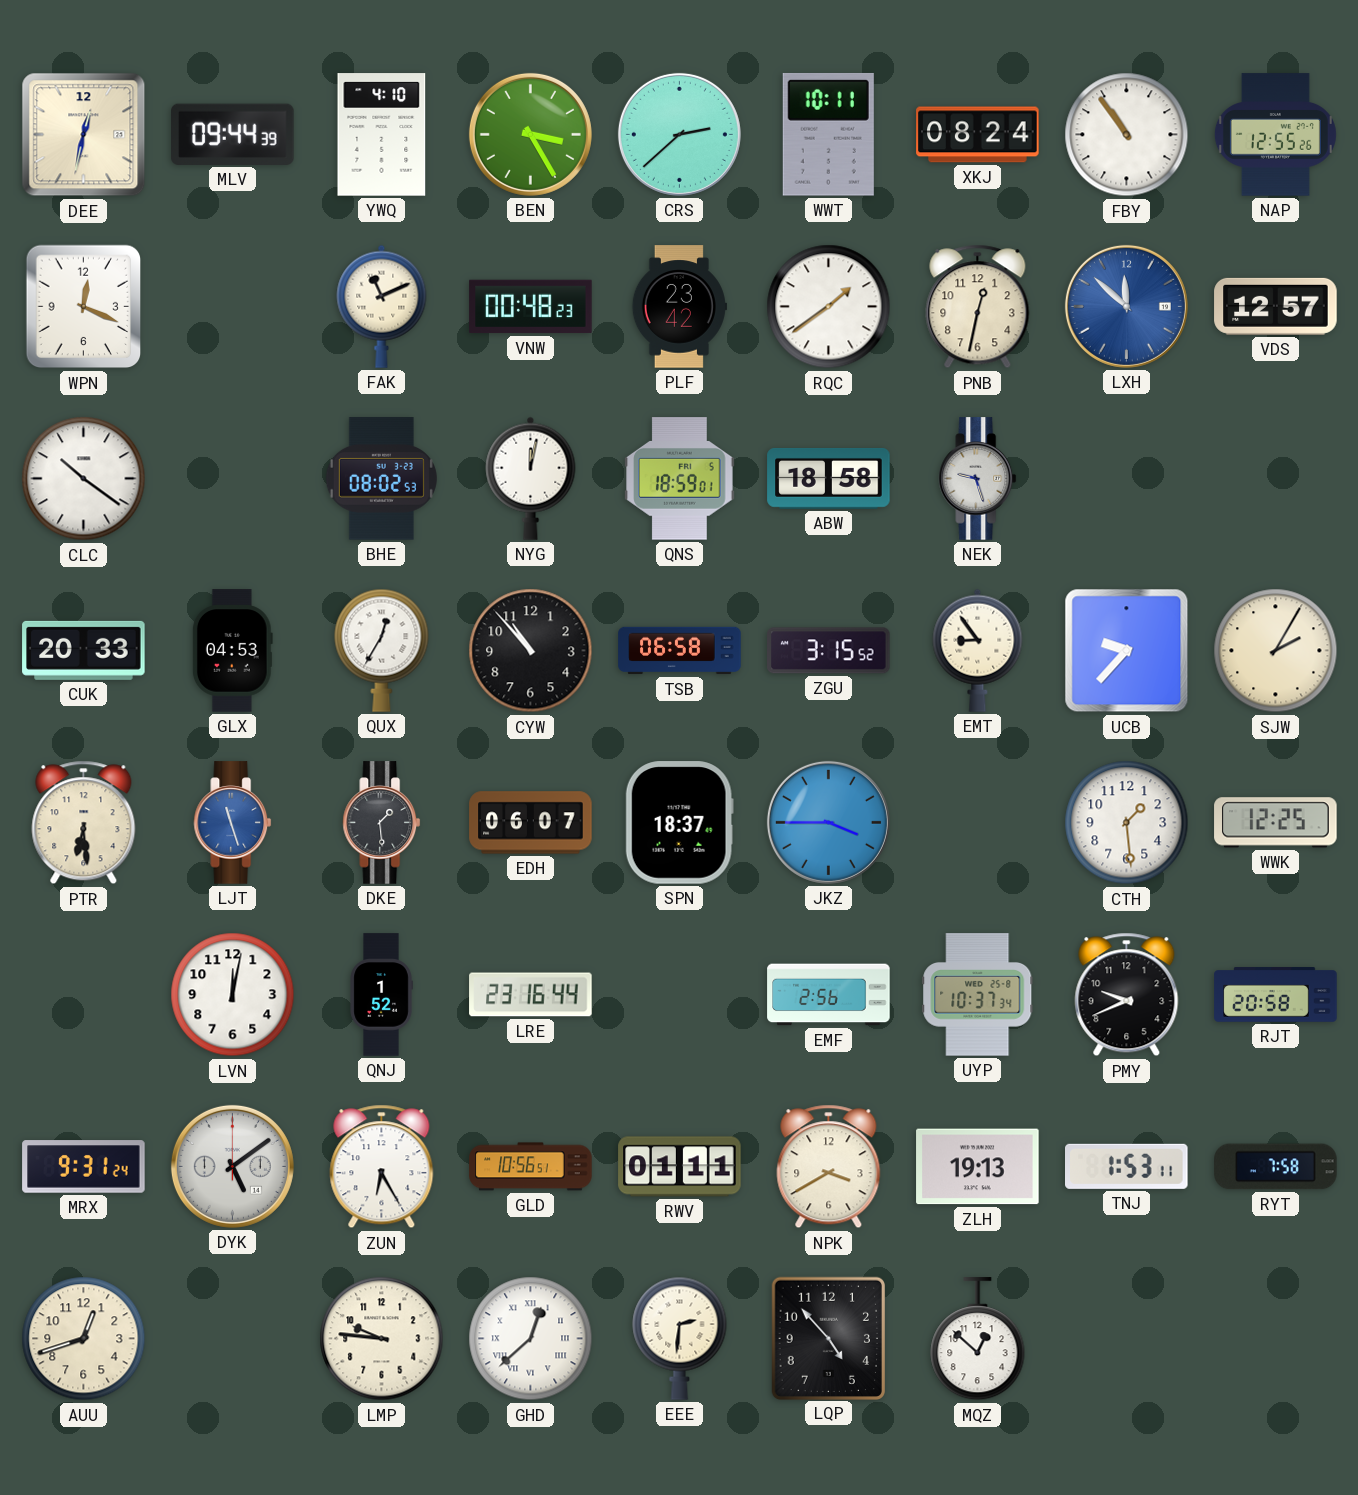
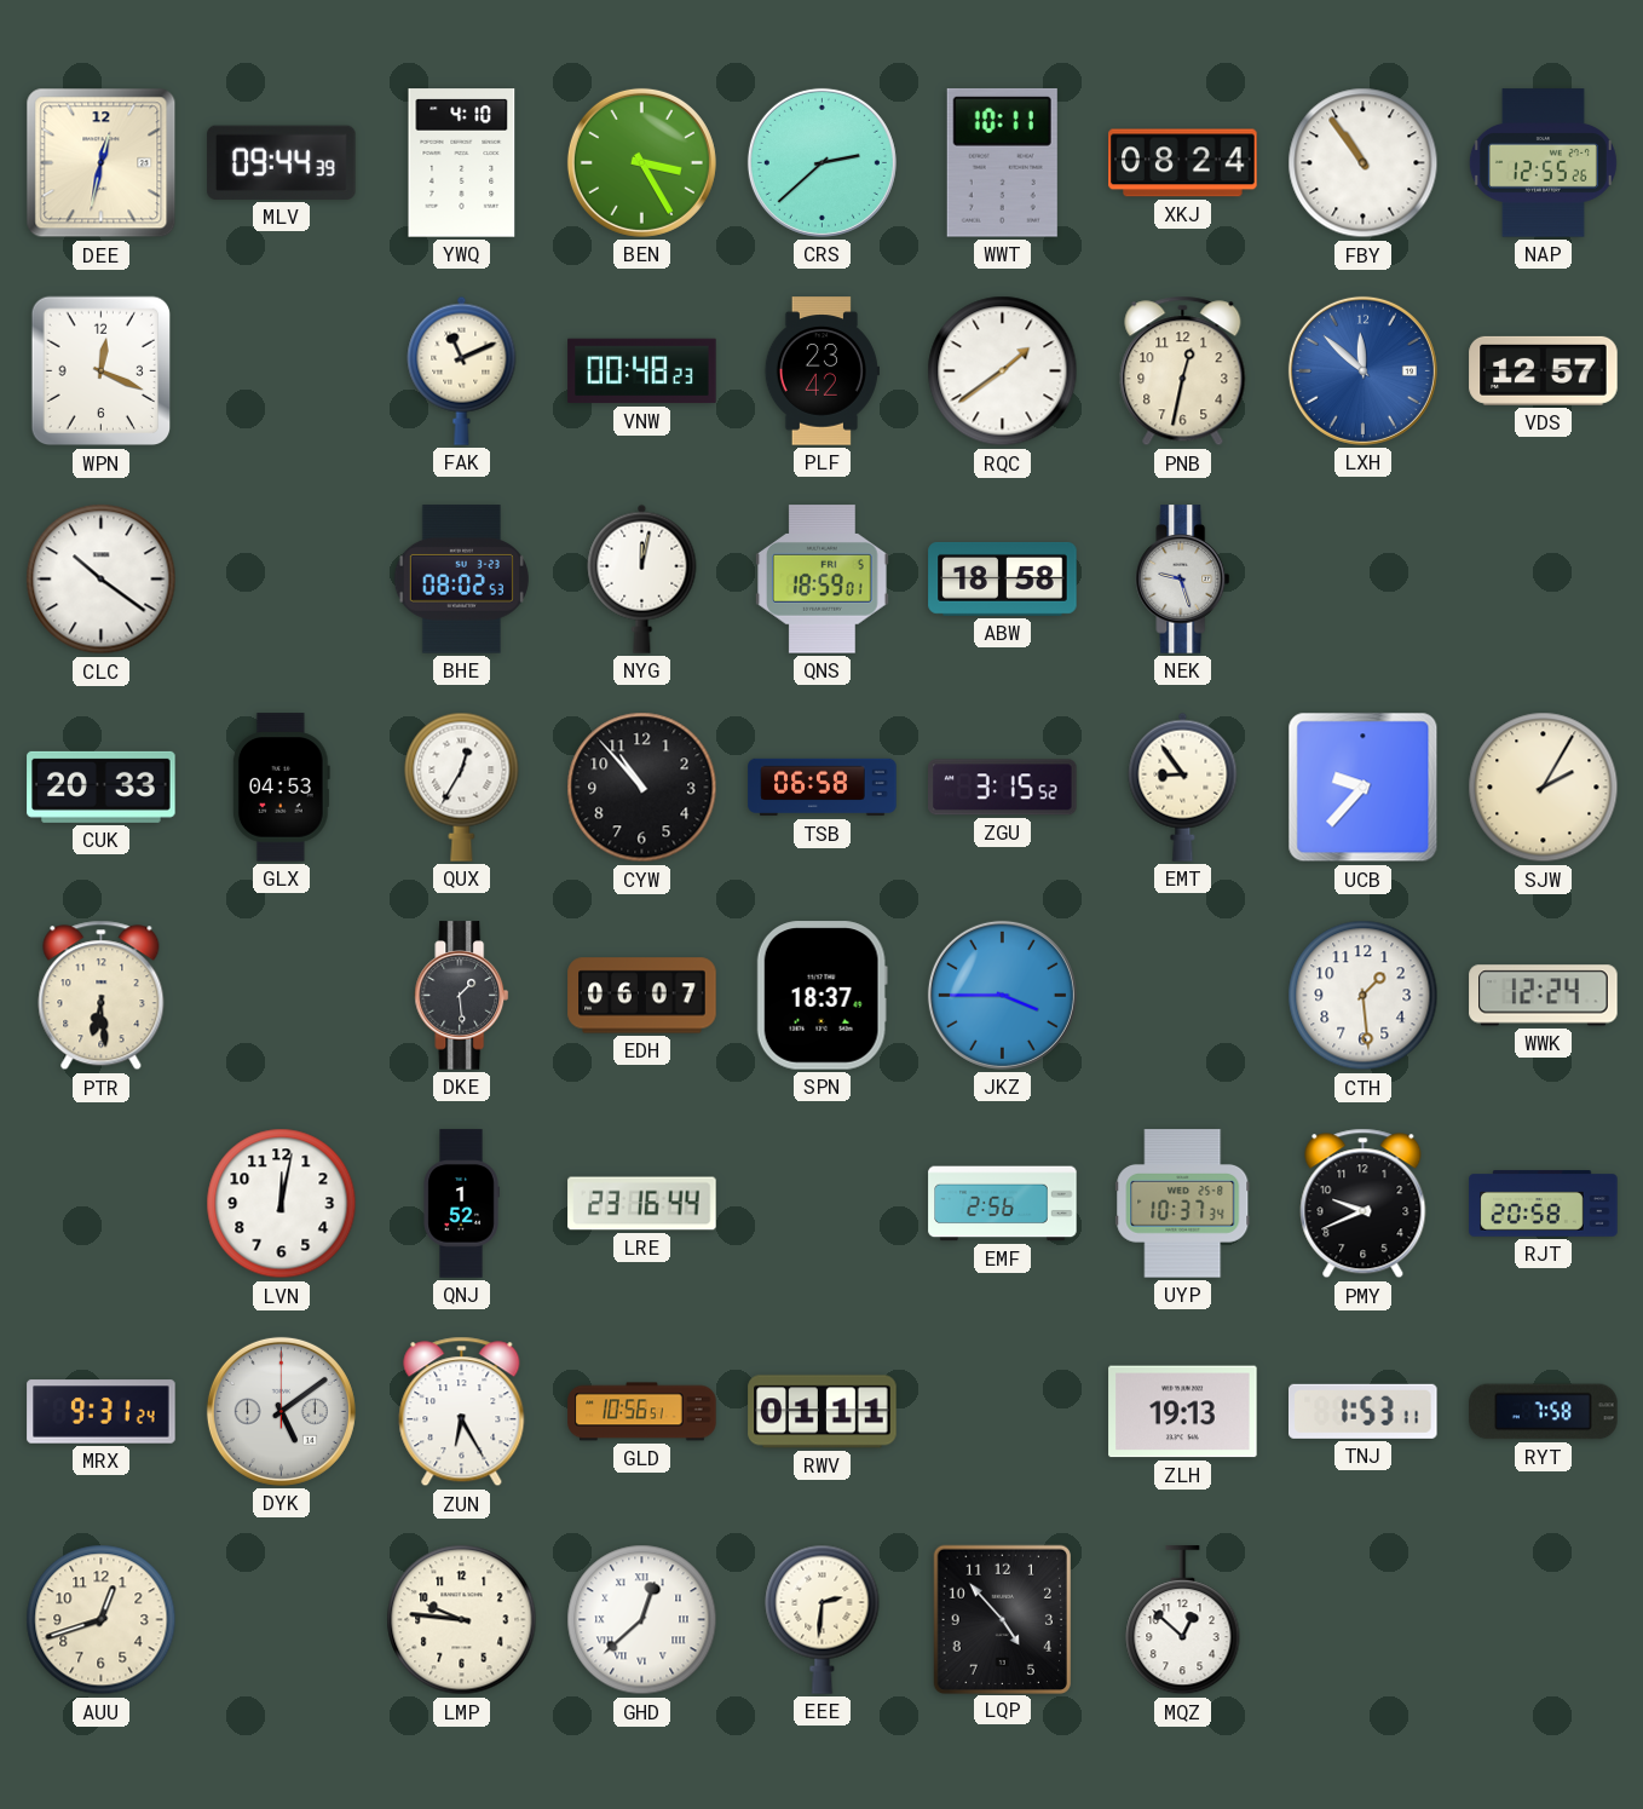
LJT: 11:27 -> none (233, 823)
WWK: 12:25 -> 12:24 (1544, 996)
NPK: 3:40 -> none (829, 1167)
